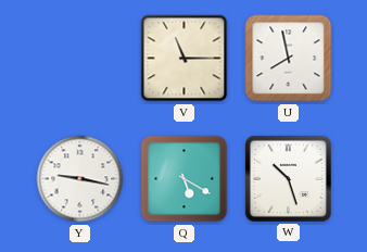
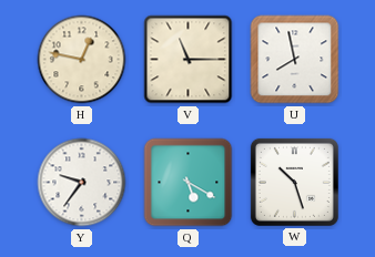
H: none -> 12:47 (82, 60)
Y: 9:17 -> 9:36 (82, 183)
